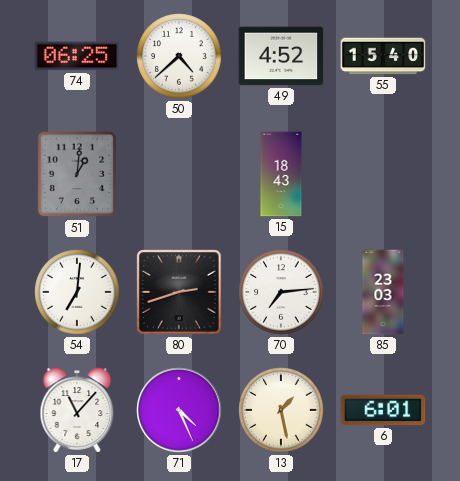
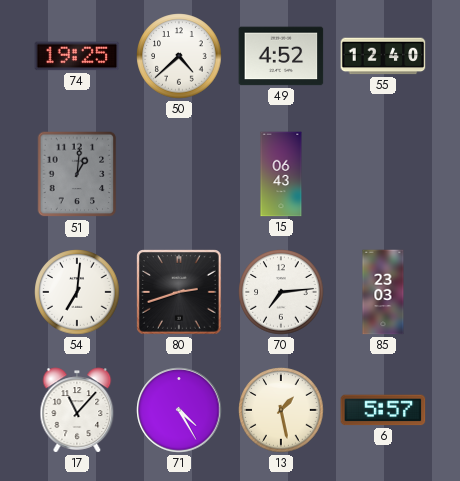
74: 06:25 -> 19:25 (77, 56)
55: 15:40 -> 12:40 (383, 56)
15: 18:43 -> 06:43 (281, 174)
71: 4:26 -> 4:25 (179, 410)
6: 6:01 -> 5:57 (383, 410)
